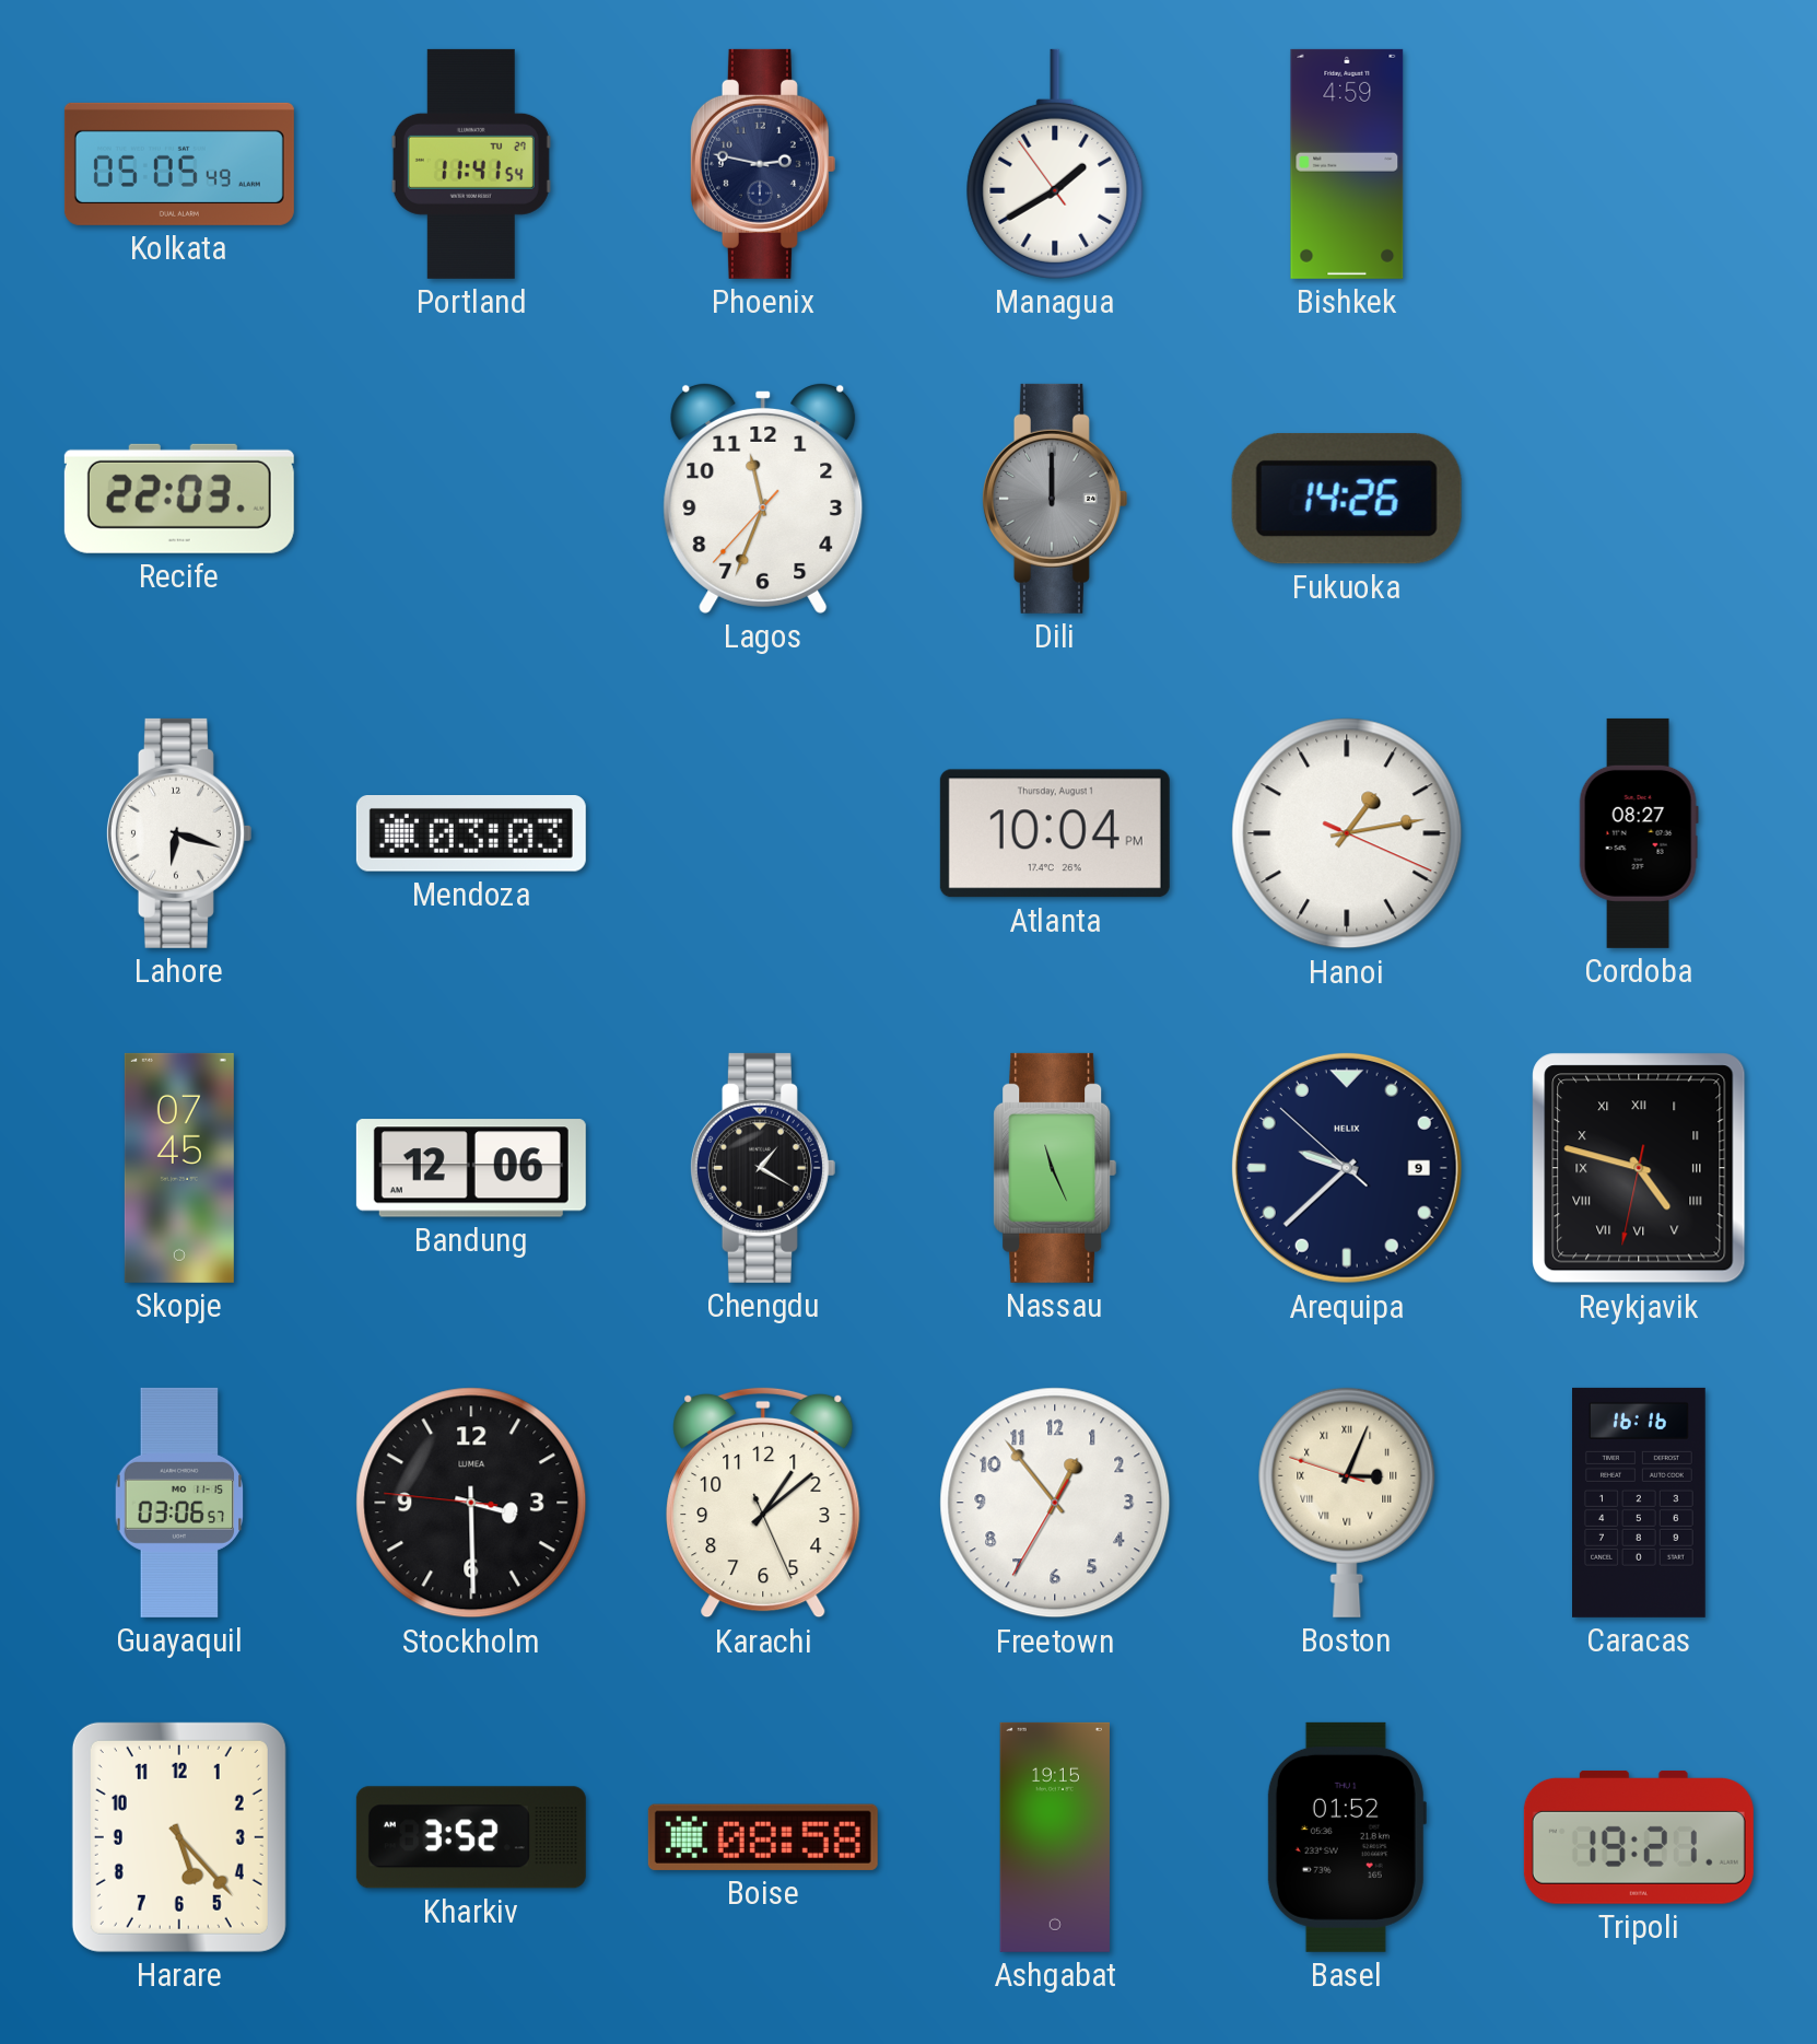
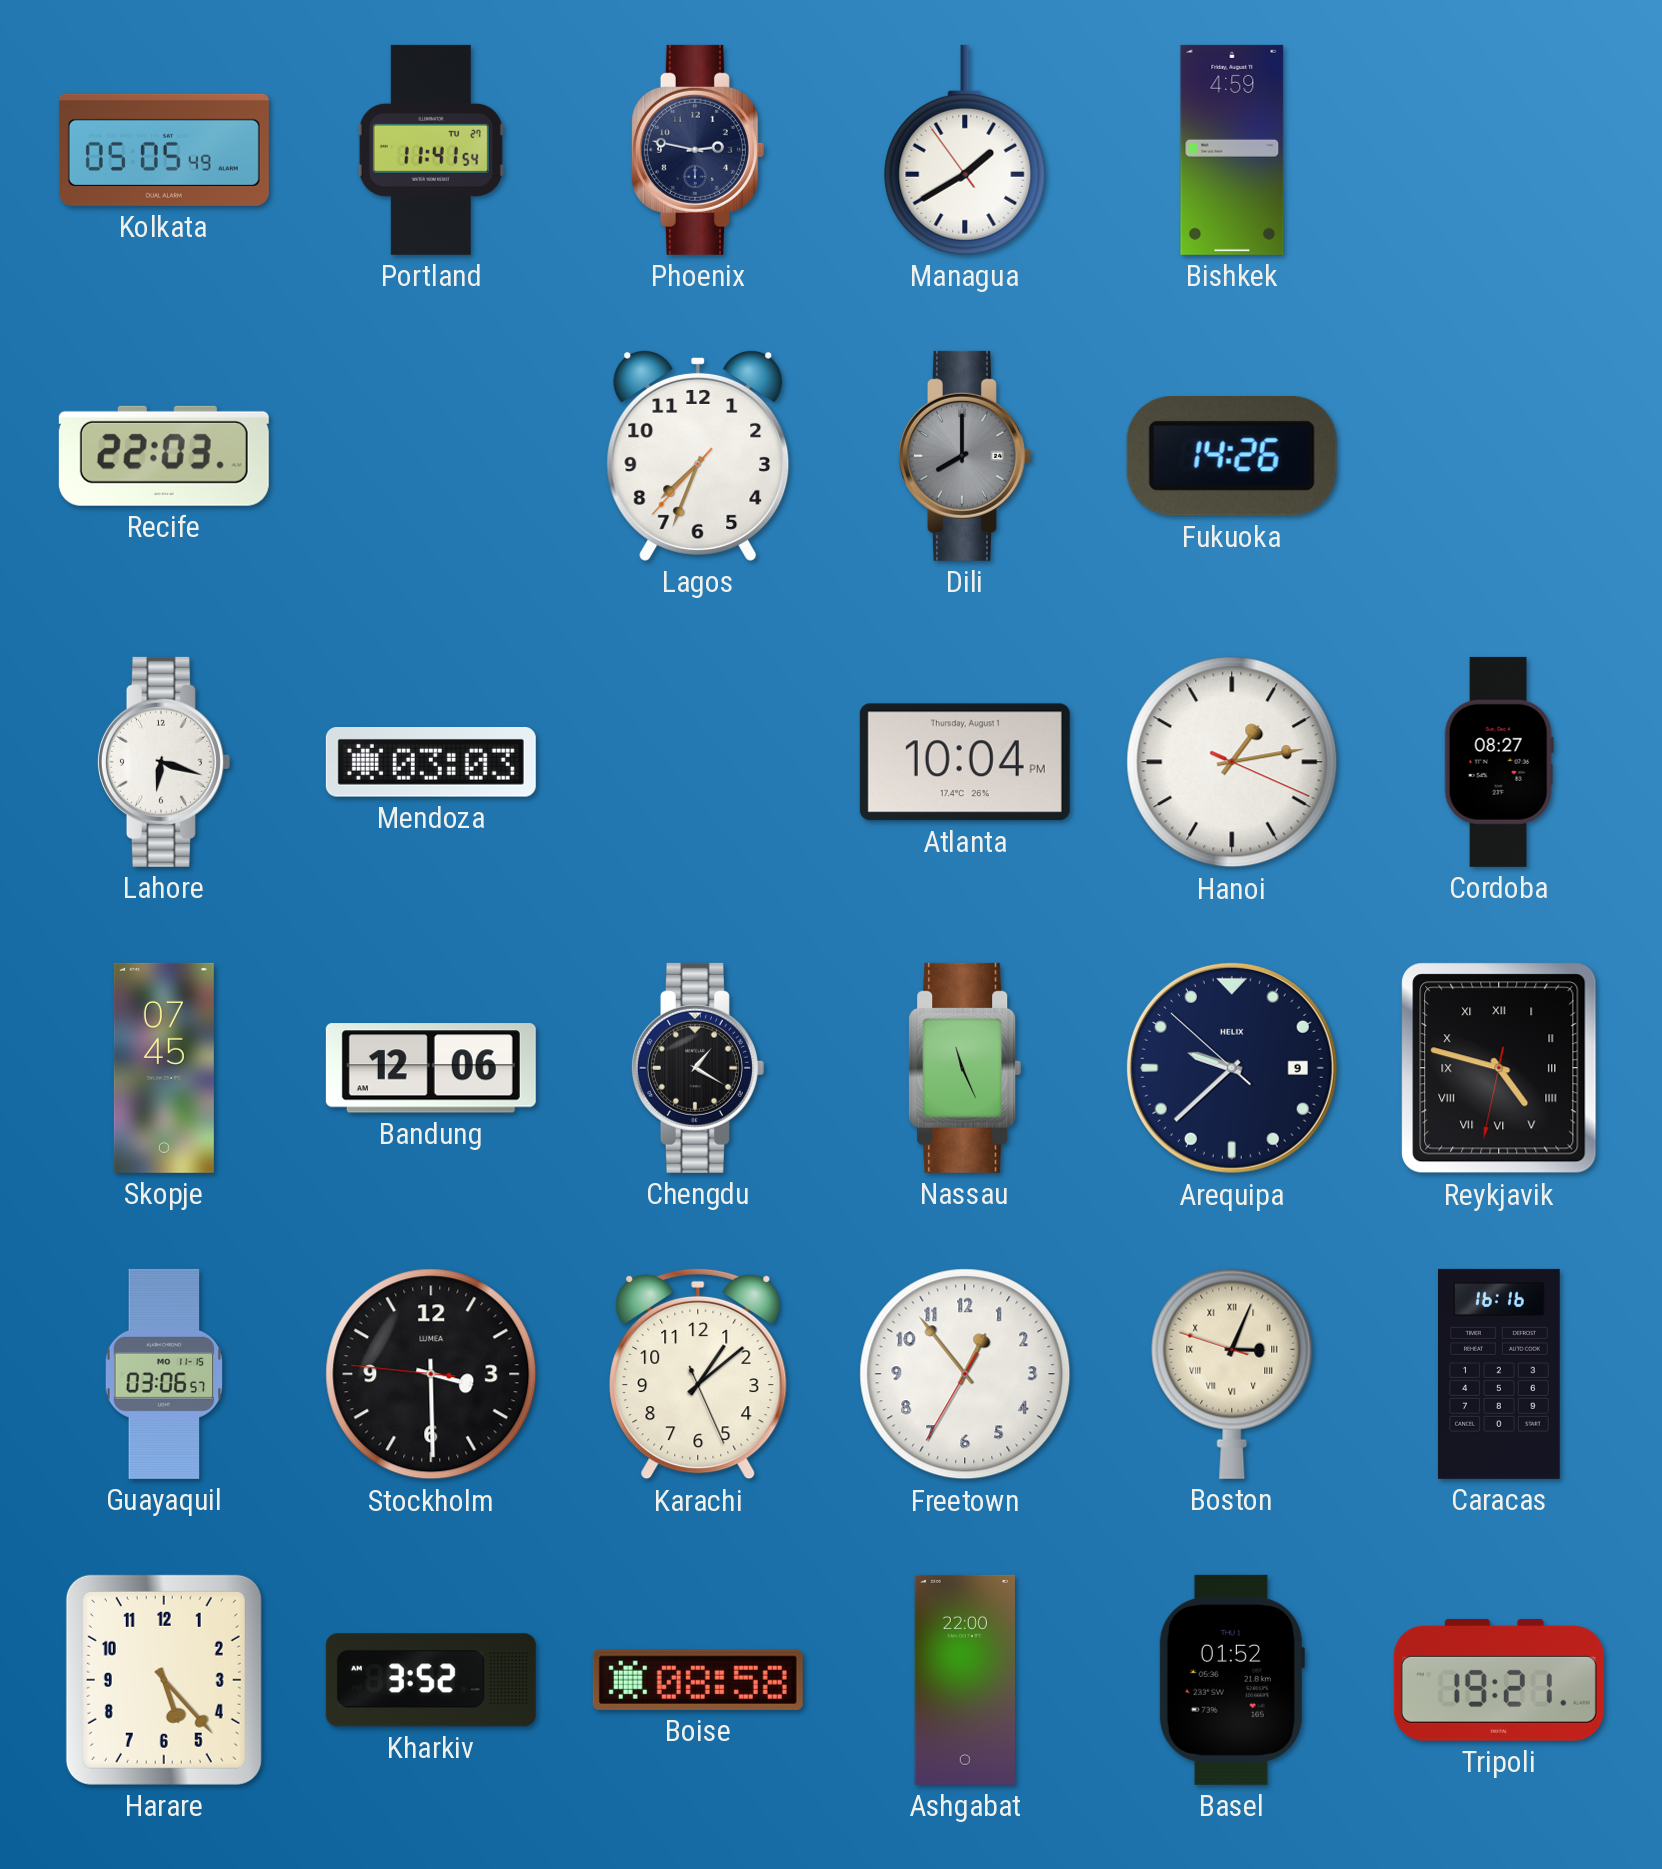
Lagos: 11:33 -> 7:33 (698, 455)
Dili: 12:00 -> 8:00 (964, 456)
Ashgabat: 19:15 -> 22:00 (965, 1680)
